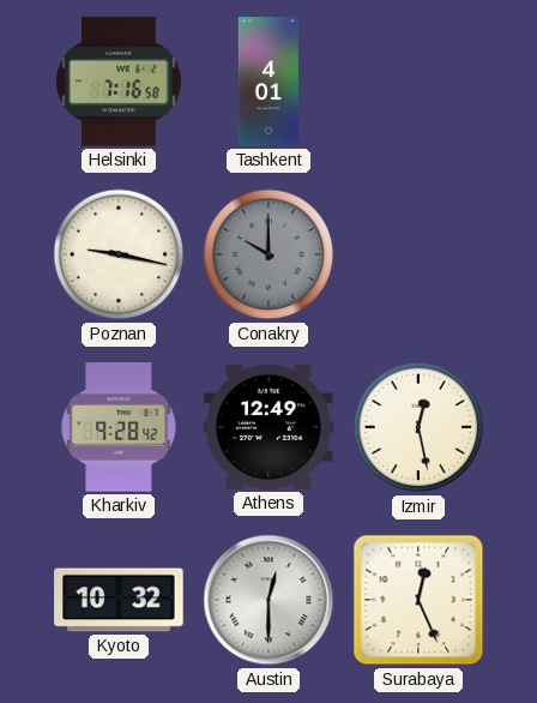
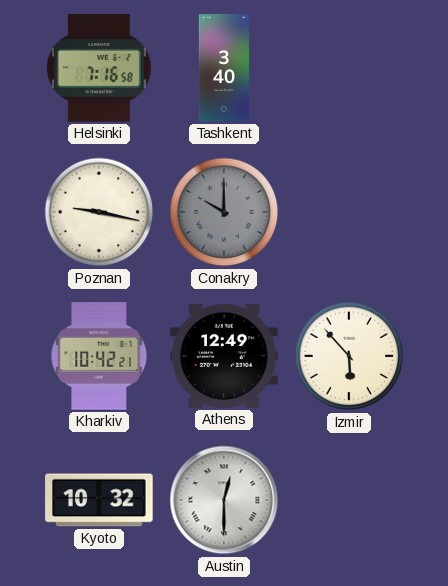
Tashkent: 4:01 -> 3:40 (224, 68)
Kharkiv: 9:28 -> 10:42 (99, 356)
Izmir: 12:28 -> 5:53 (349, 356)
Surabaya: 12:26 -> none (418, 600)
